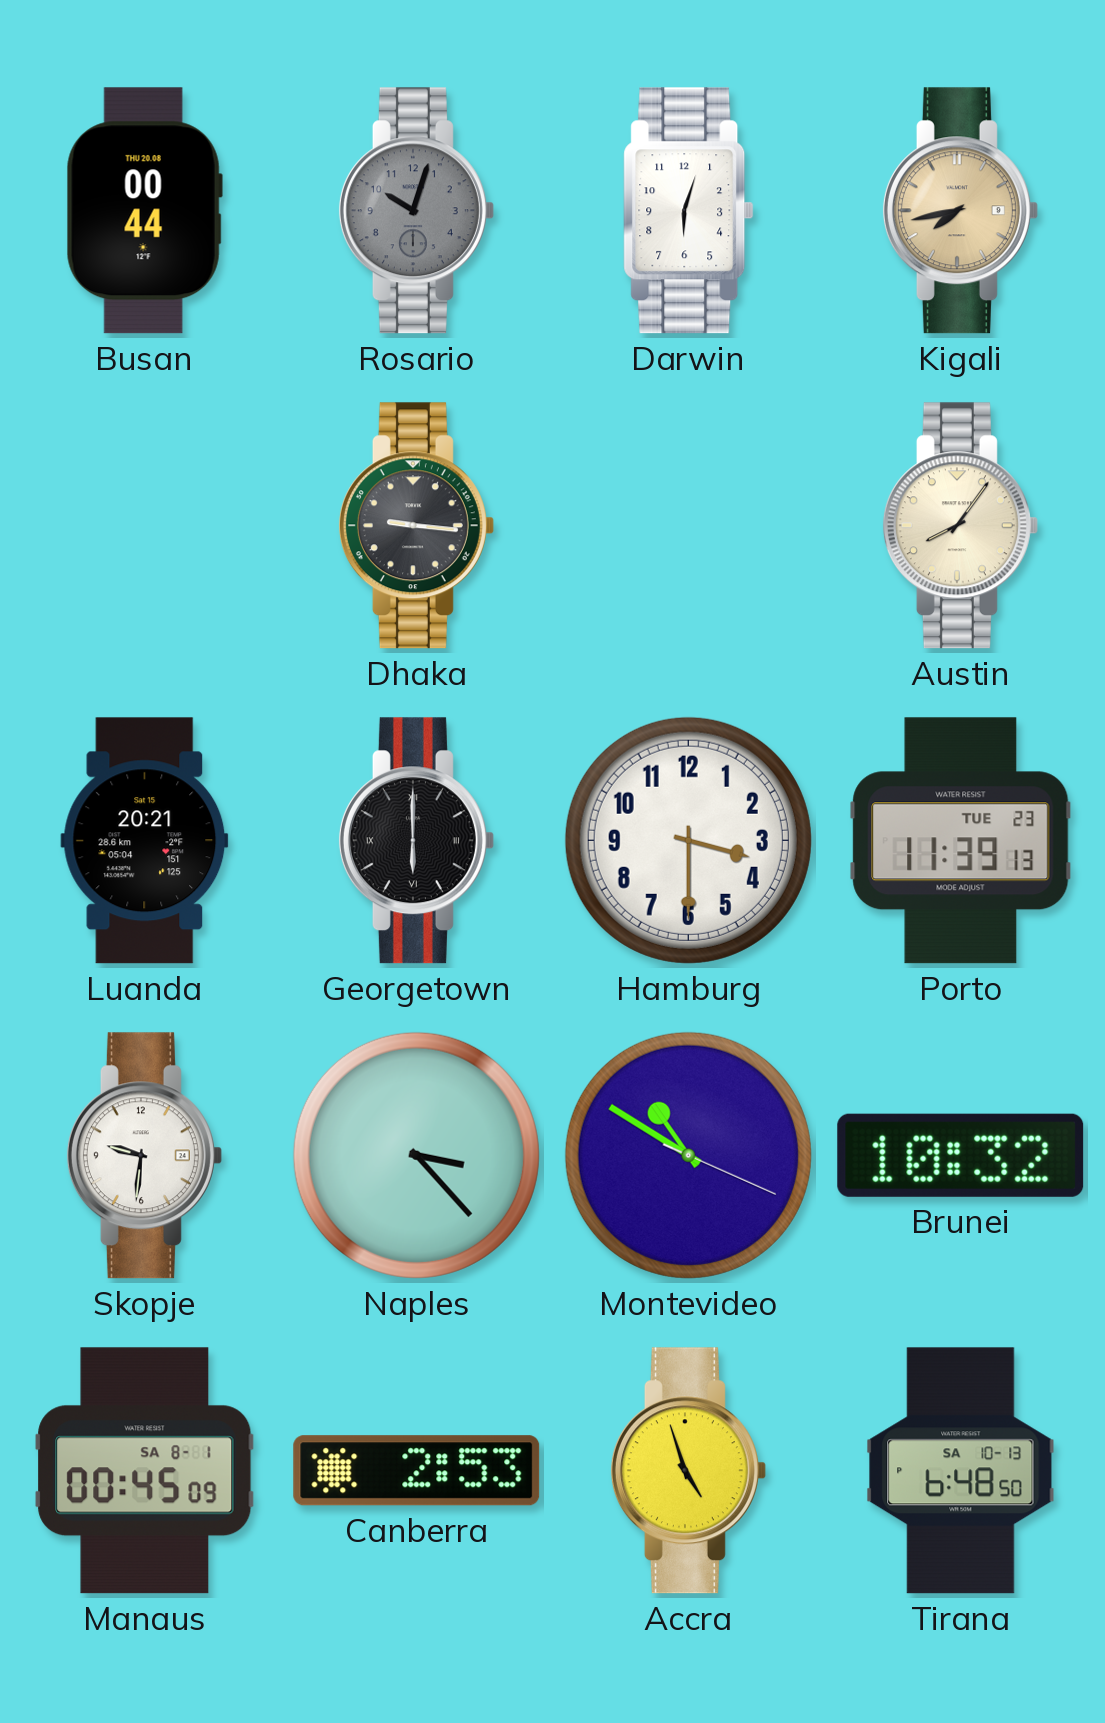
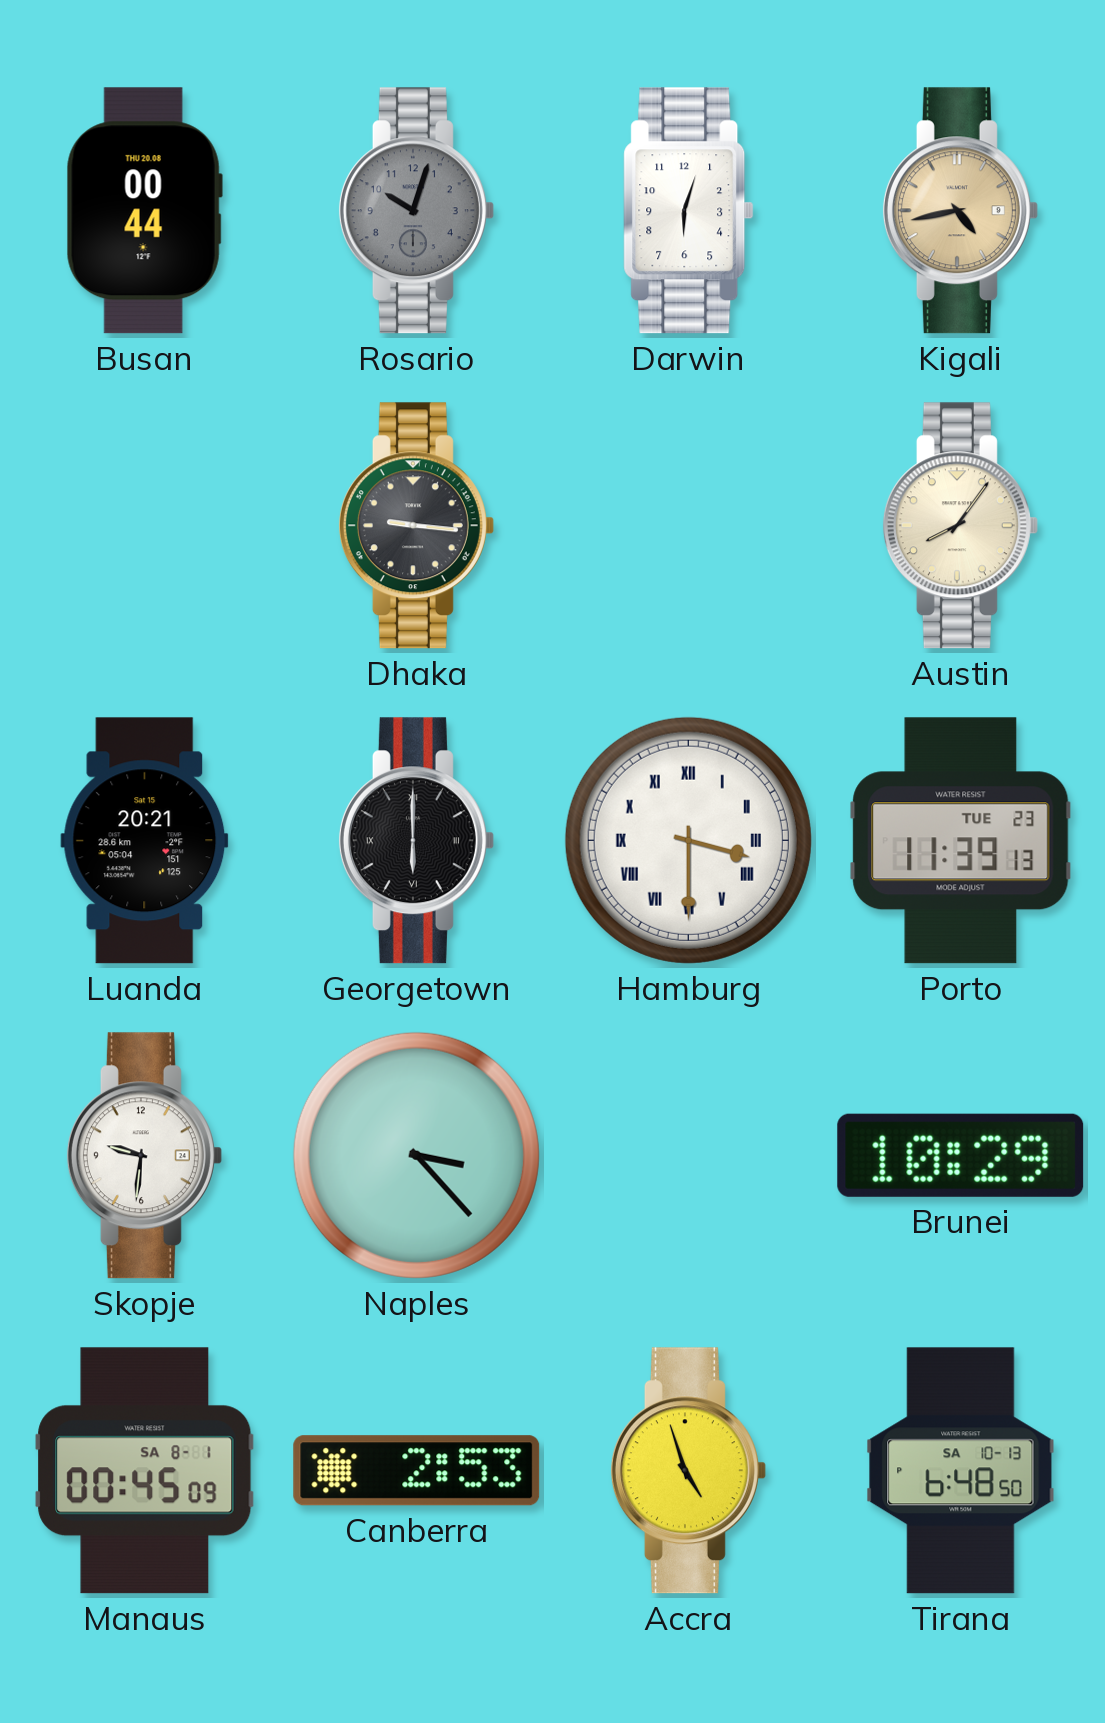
Kigali: 7:43 -> 4:43 (960, 211)
Hamburg numerals: Arabic -> Roman (688, 840)
Montevideo: 10:50 -> none (688, 1155)
Brunei: 10:32 -> 10:29 (961, 1155)
